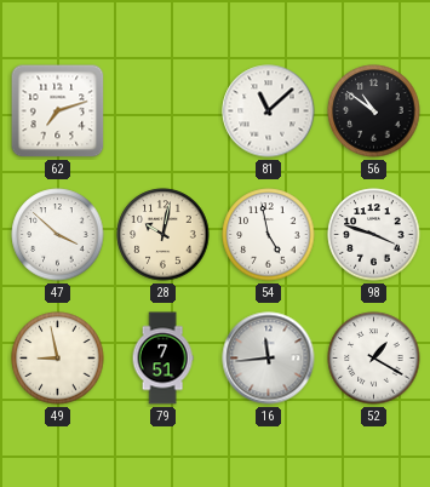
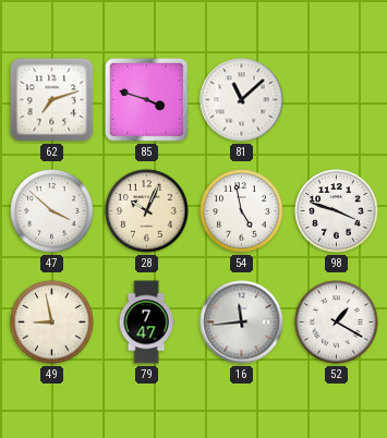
85: none -> 3:48 (147, 100)
56: 10:51 -> none (374, 111)
28: 10:02 -> 10:04 (147, 211)
79: 7:51 -> 7:47 (146, 323)
